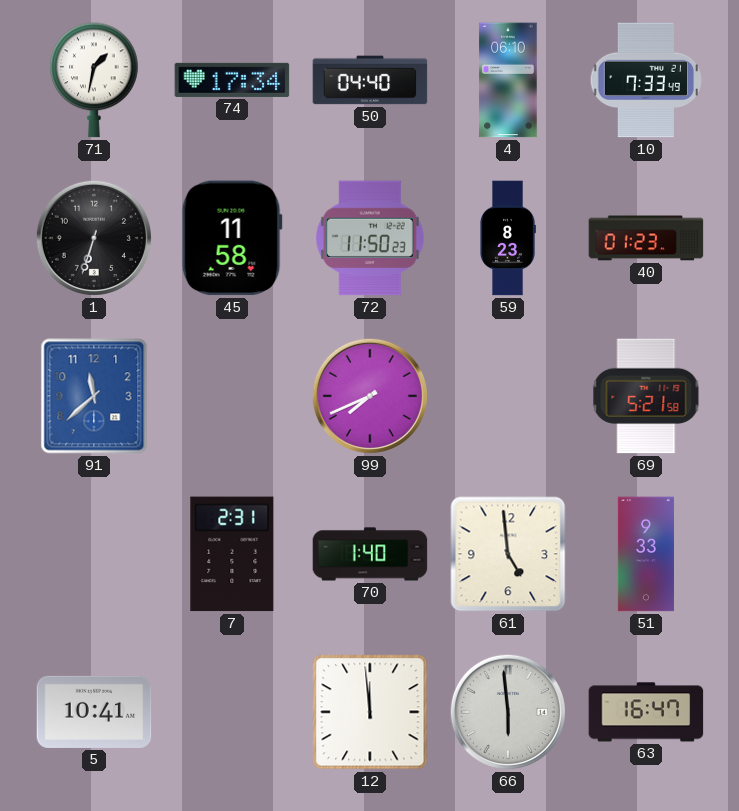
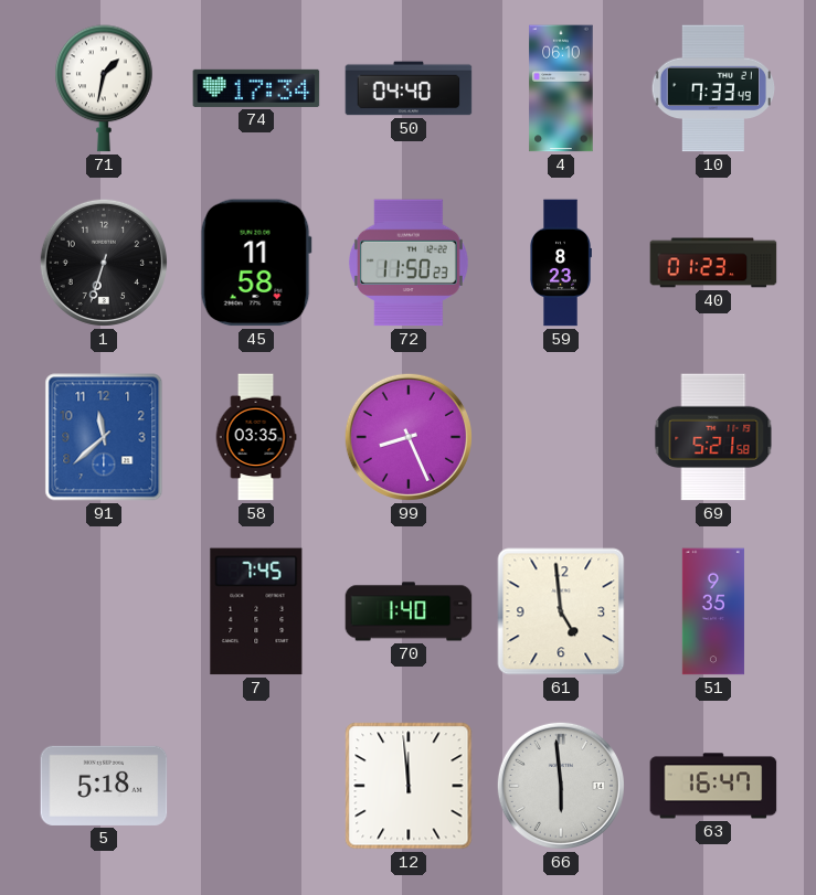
58: none -> 03:35 (256, 437)
99: 7:41 -> 8:26 (409, 437)
7: 2:31 -> 7:45 (256, 611)
51: 9:33 -> 9:35 (713, 611)
5: 10:41 -> 5:18 (104, 786)
